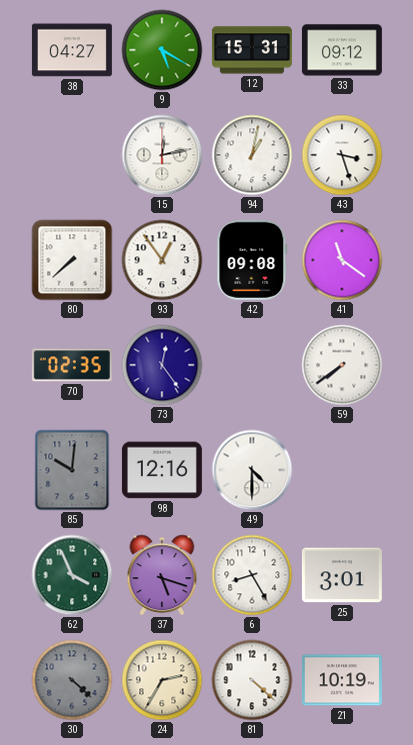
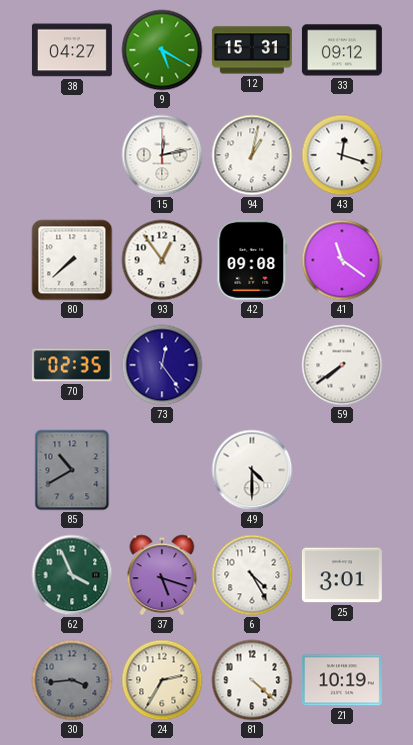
43: 3:27 -> 12:18 (342, 155)
85: 10:01 -> 10:40 (72, 470)
98: 12:16 -> none (162, 470)
6: 8:25 -> 4:25 (252, 575)
30: 4:22 -> 3:44 (72, 680)
